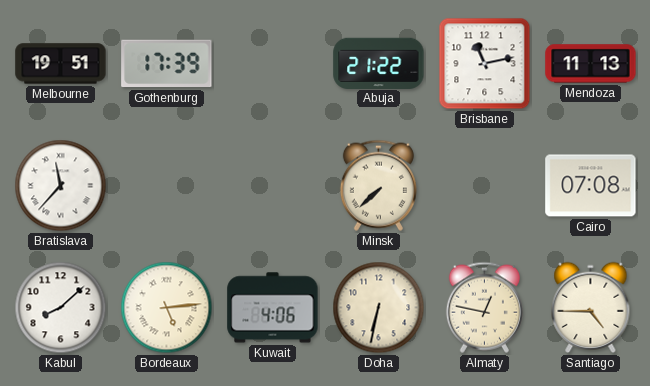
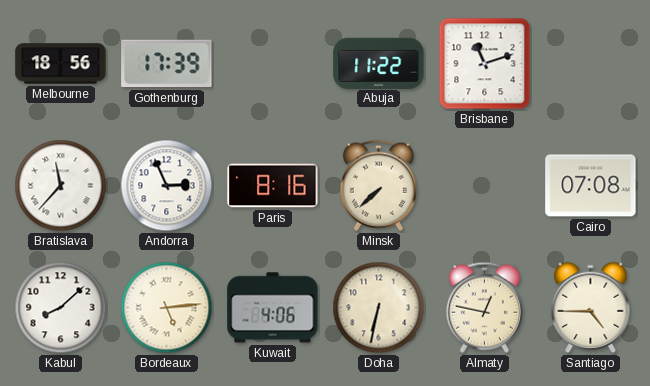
Melbourne: 19:51 -> 18:56 (61, 64)
Abuja: 21:22 -> 11:22 (379, 63)
Brisbane: 11:13 -> 11:12 (485, 64)
Mendoza: 11:13 -> none (591, 64)
Andorra: none -> 2:56 (167, 186)
Paris: none -> 8:16 (273, 186)
